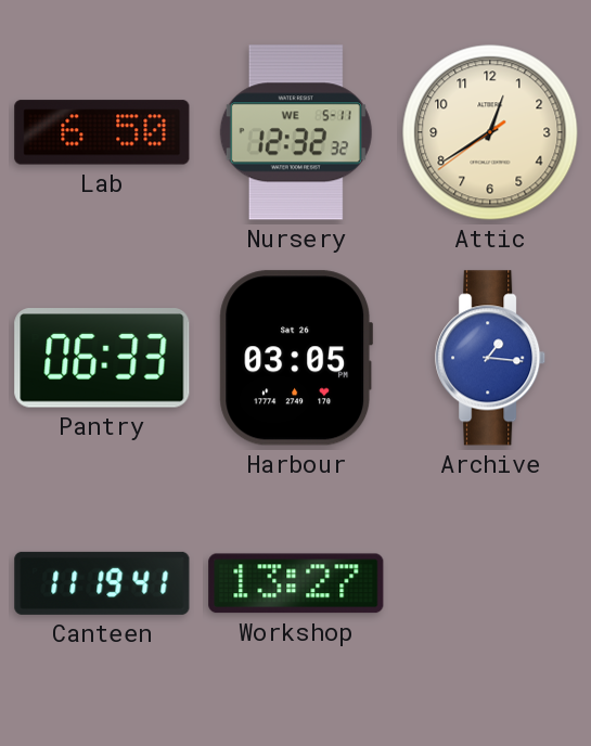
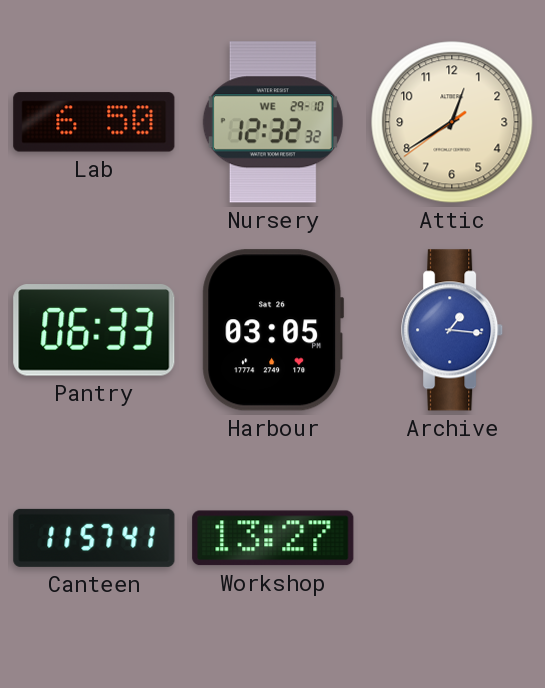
Nursery date: WE 5-11 -> WE 29-10 (273, 122)
Canteen: 11:19 -> 11:57 (94, 538)
